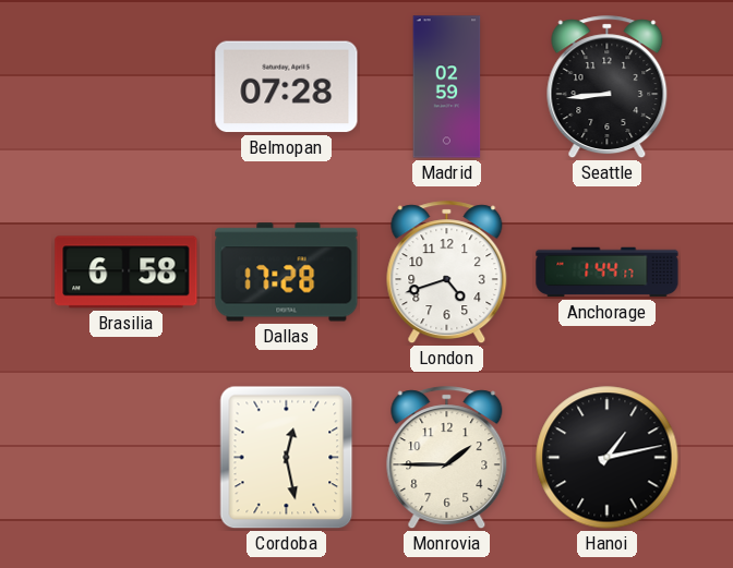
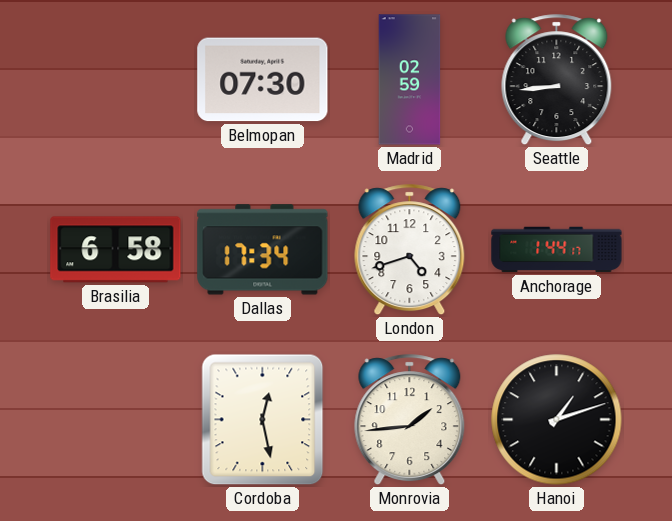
Belmopan: 07:28 -> 07:30 (263, 80)
Dallas: 17:28 -> 17:34 (263, 250)
Monrovia: 1:45 -> 1:44 (410, 420)
Hanoi: 1:13 -> 1:12 (557, 420)
